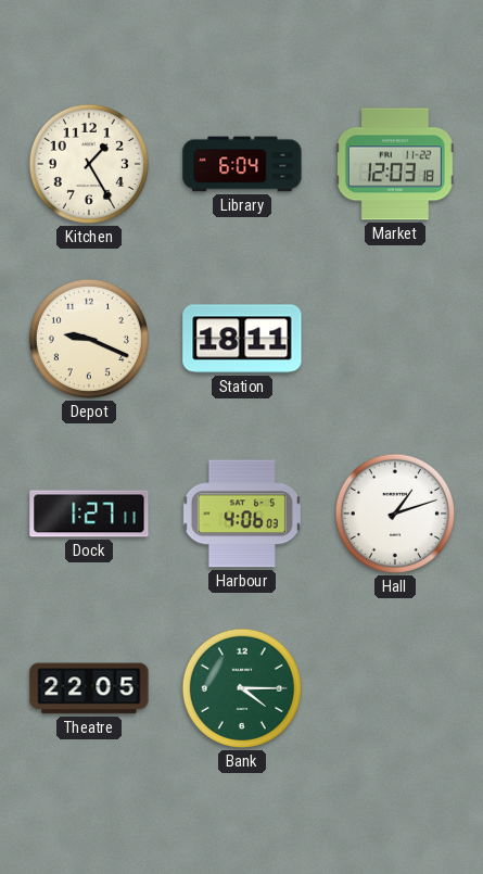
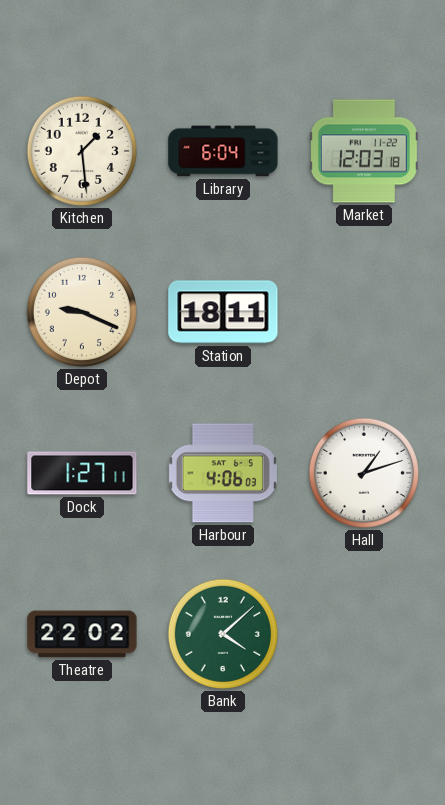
Kitchen: 1:25 -> 1:29 (82, 151)
Theatre: 22:05 -> 22:02 (82, 634)
Bank: 4:15 -> 4:08 (223, 634)
